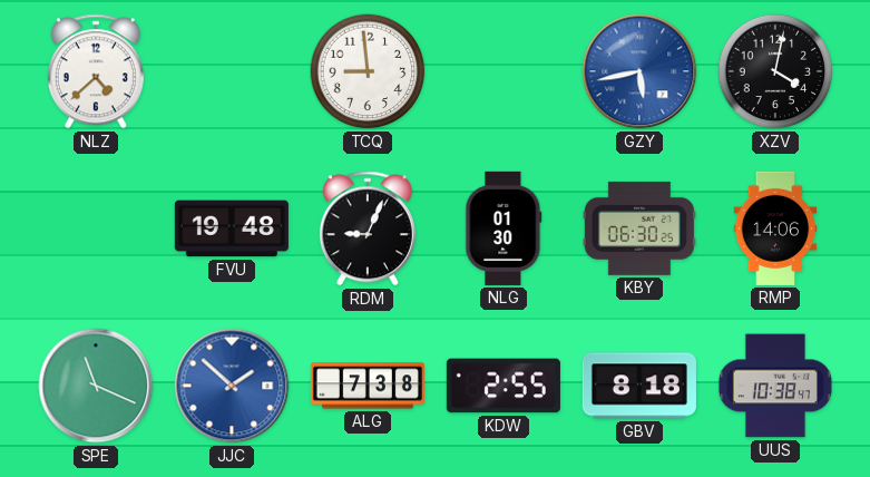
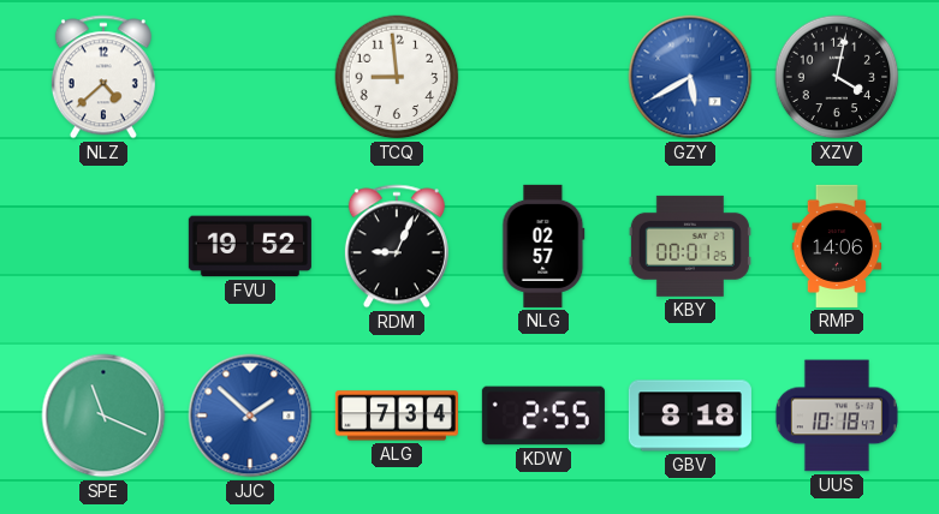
GZY: 5:43 -> 5:40 (690, 77)
FVU: 19:48 -> 19:52 (250, 246)
NLG: 01:30 -> 02:57 (543, 246)
KBY: 06:30 -> 00:01 (690, 246)
ALG: 7:38 -> 7:34 (397, 416)
UUS: 10:38 -> 10:18 (837, 416)
